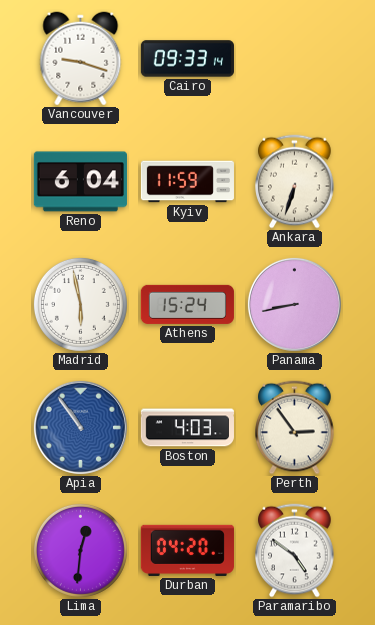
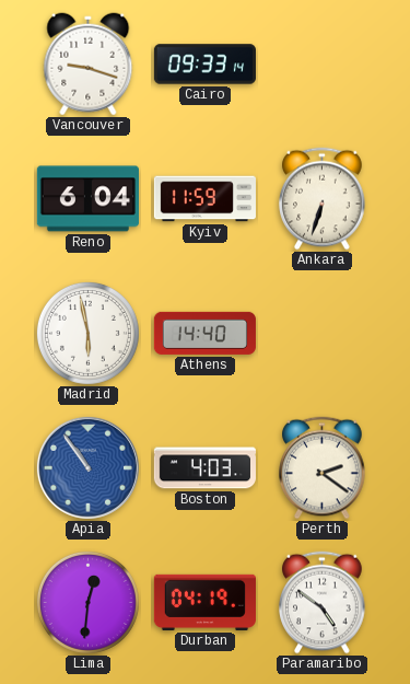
Athens: 15:24 -> 14:40 (204, 333)
Panama: 8:43 -> none (294, 304)
Perth: 2:54 -> 2:21 (323, 468)
Durban: 04:20 -> 04:19 (204, 602)
